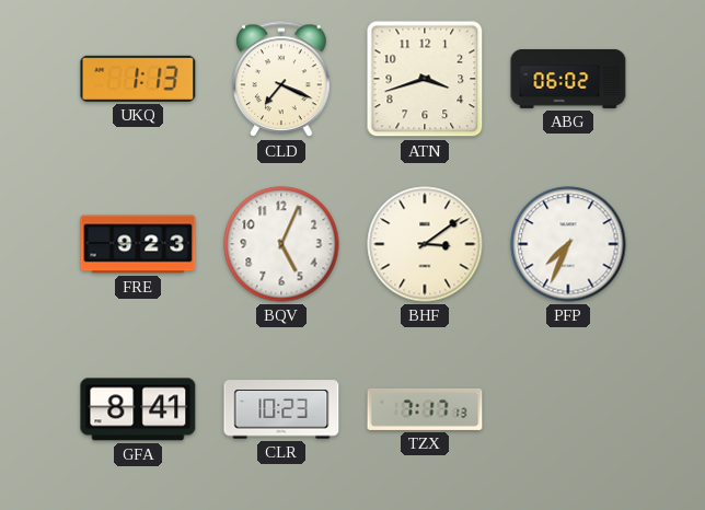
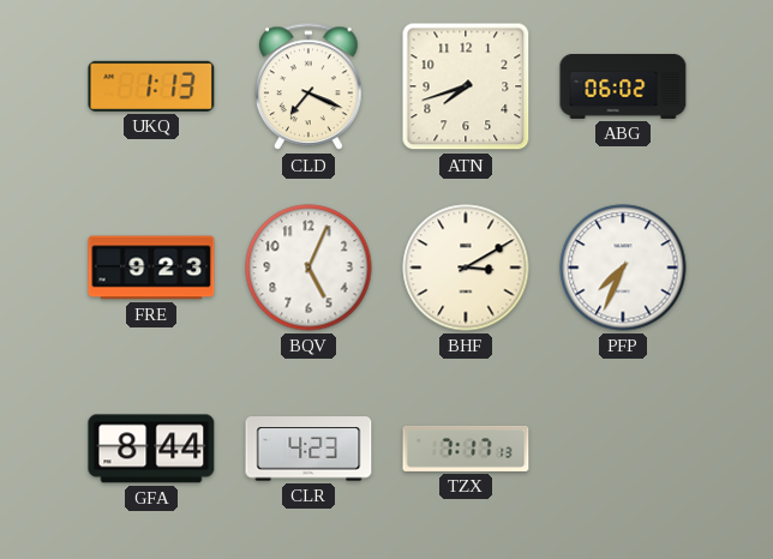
ATN: 3:42 -> 7:42 (466, 86)
BHF: 3:09 -> 3:10 (466, 268)
GFA: 8:41 -> 8:44 (151, 449)
CLR: 10:23 -> 4:23 (308, 449)
